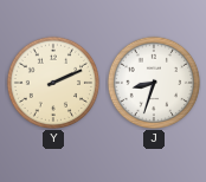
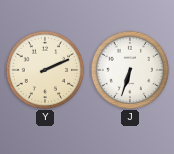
J: 8:33 -> 6:33 (129, 69)
